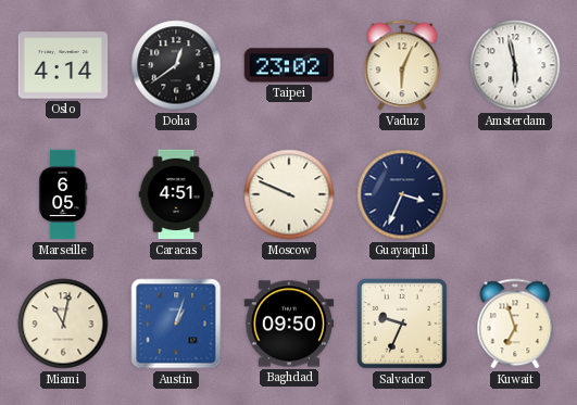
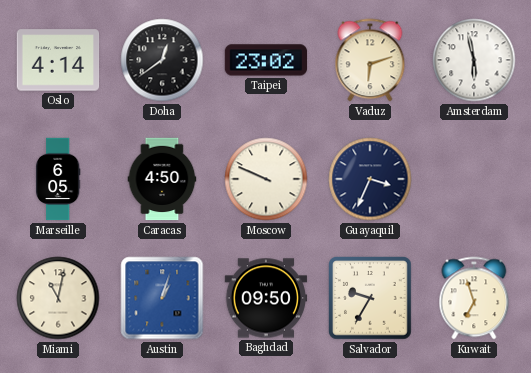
Vaduz: 6:04 -> 6:12 (370, 60)
Caracas: 4:51 -> 4:50 (162, 179)
Salvador: 9:34 -> 9:35 (370, 298)
